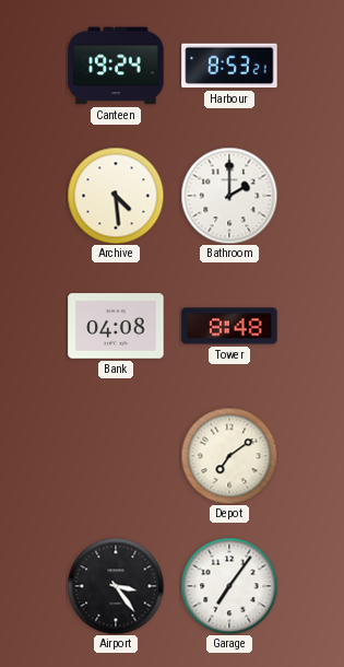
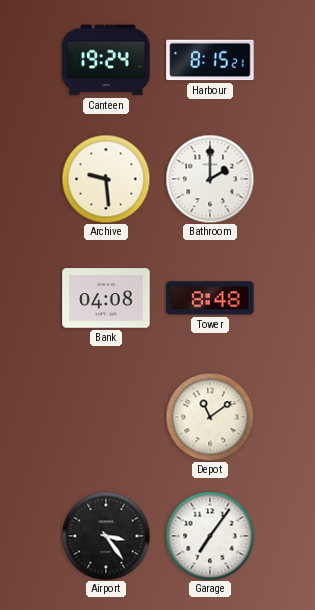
Harbour: 8:53 -> 8:15 (210, 60)
Archive: 4:29 -> 9:29 (106, 179)
Depot: 7:09 -> 11:09 (210, 417)
